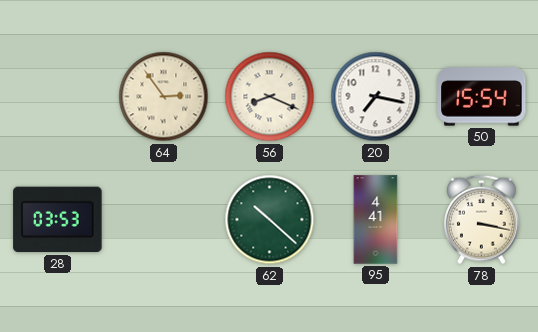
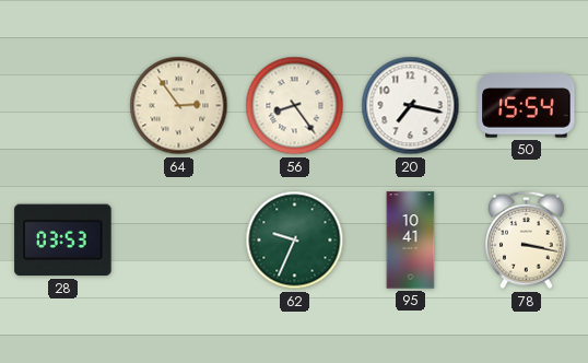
56: 8:19 -> 8:24 (295, 106)
62: 10:22 -> 9:34 (295, 241)
95: 4:41 -> 10:41 (411, 241)
